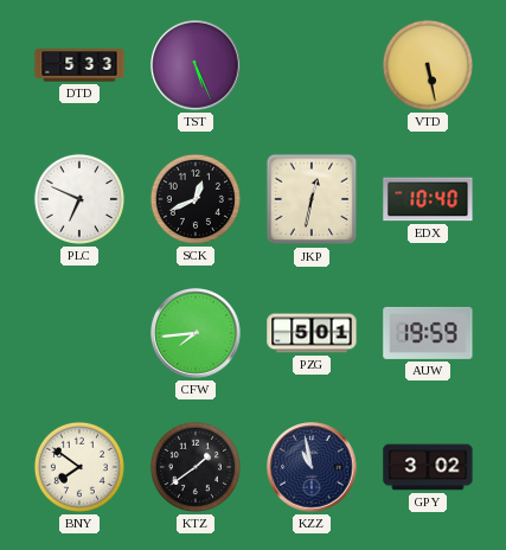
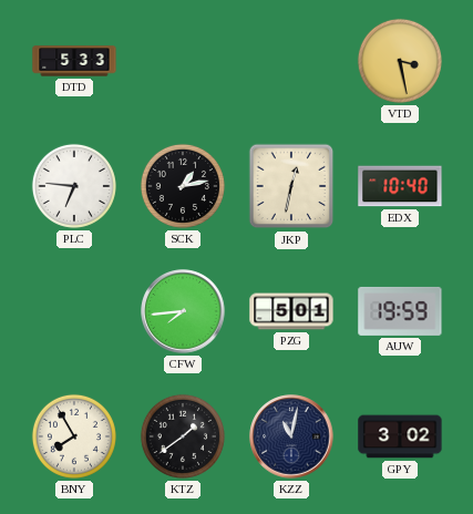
TST: 5:26 -> none (196, 65)
VTD: 5:28 -> 3:28 (400, 61)
PLC: 6:49 -> 6:46 (74, 186)
SCK: 12:41 -> 1:13 (183, 186)
BNY: 7:51 -> 7:55 (74, 436)
KZZ: 10:58 -> 11:02 (291, 436)
